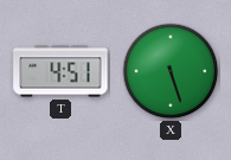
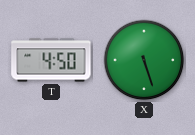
T: 4:51 -> 4:50 (51, 60)
